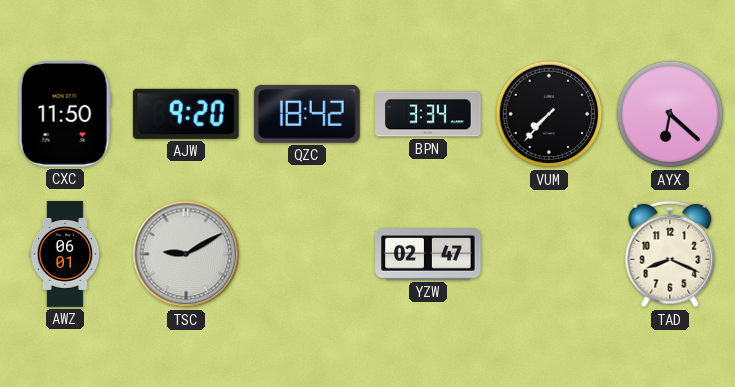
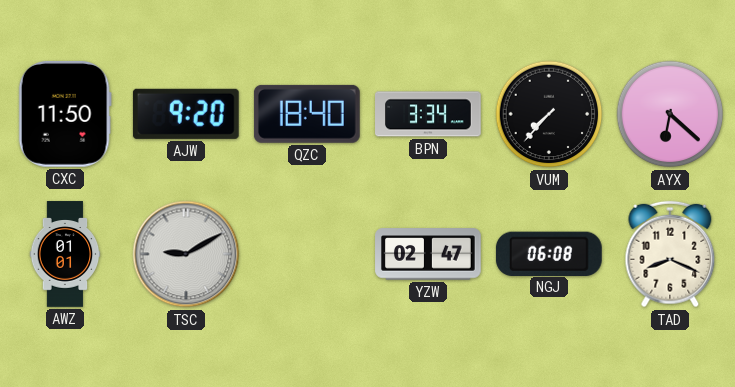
QZC: 18:42 -> 18:40 (307, 114)
AWZ: 06:01 -> 01:01 (65, 254)
NGJ: none -> 06:08 (549, 253)
